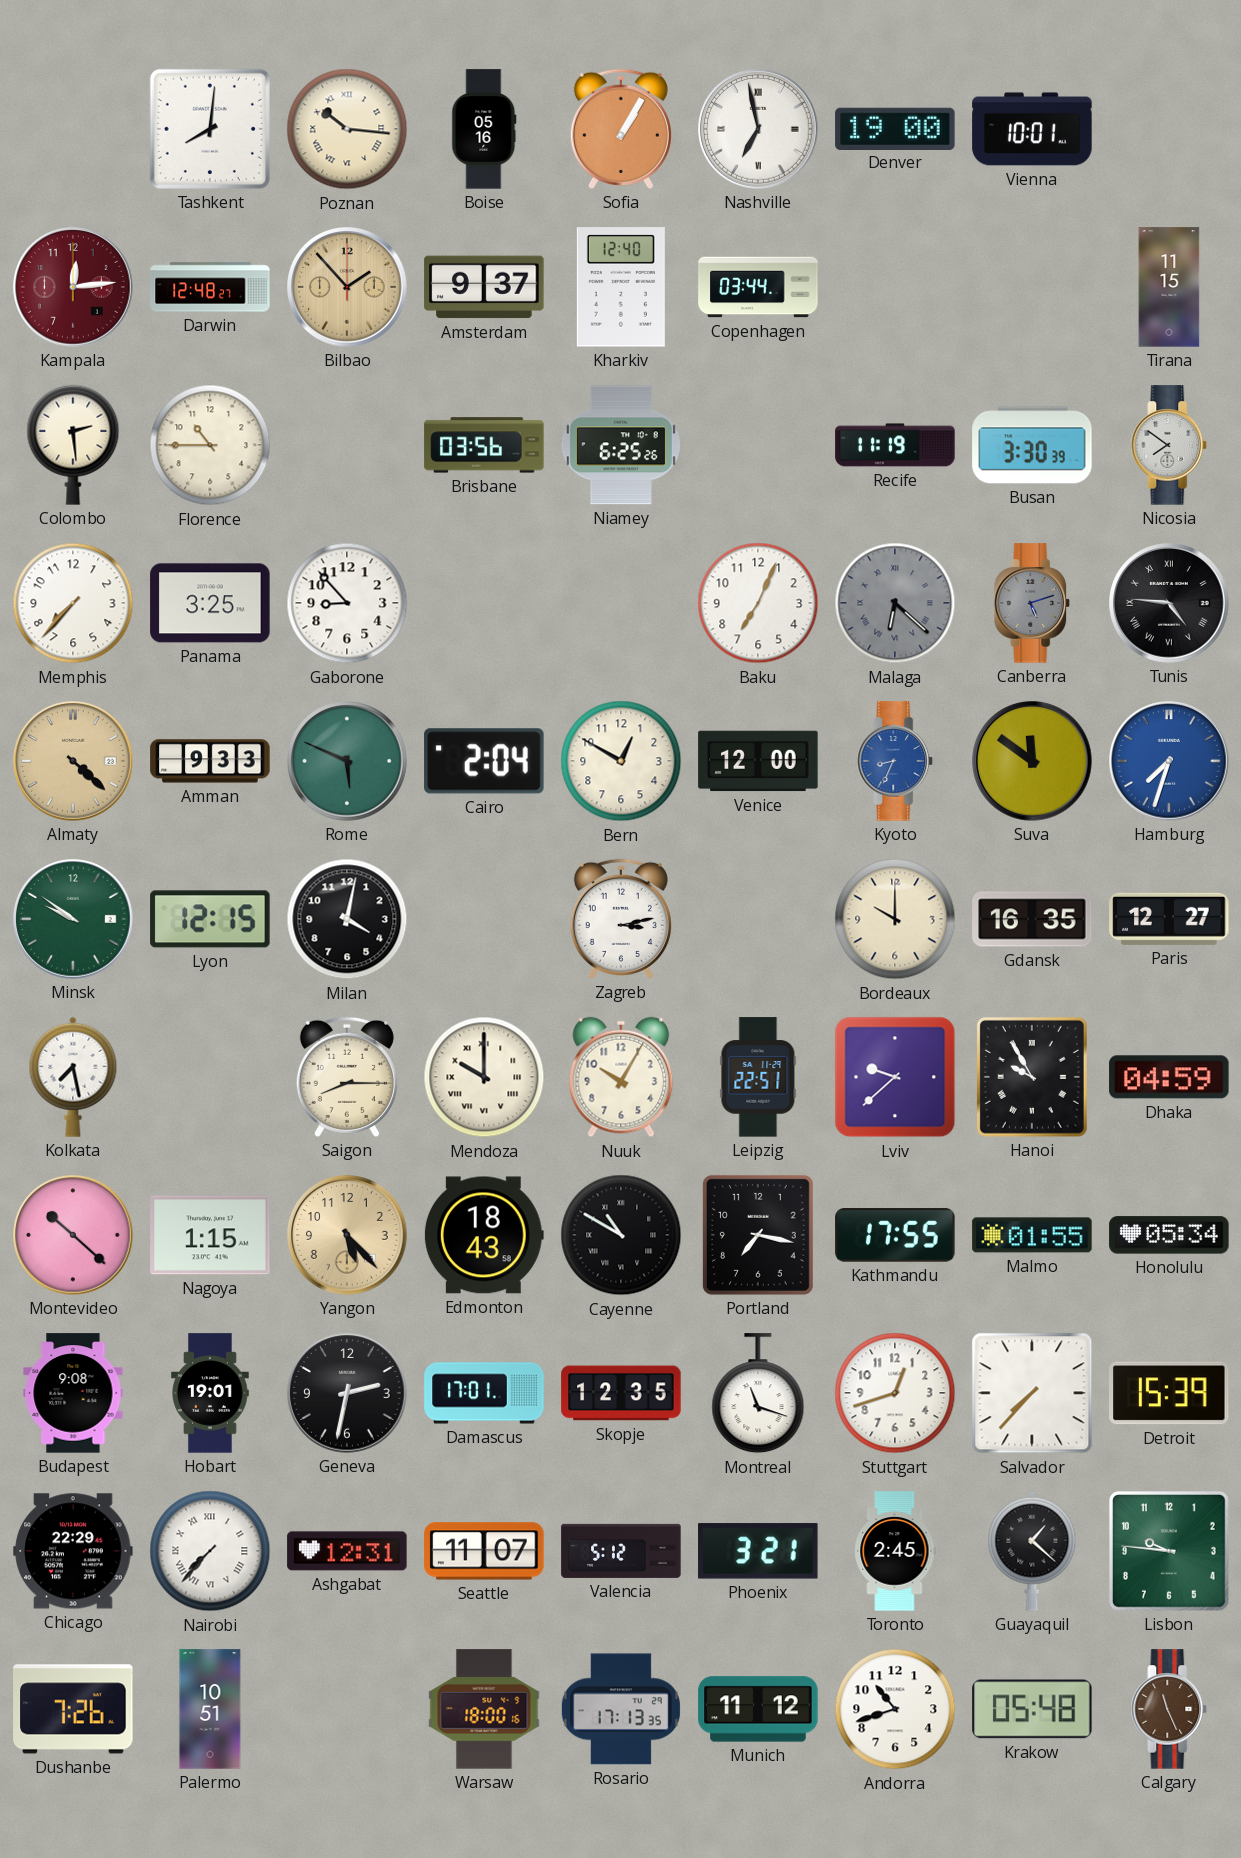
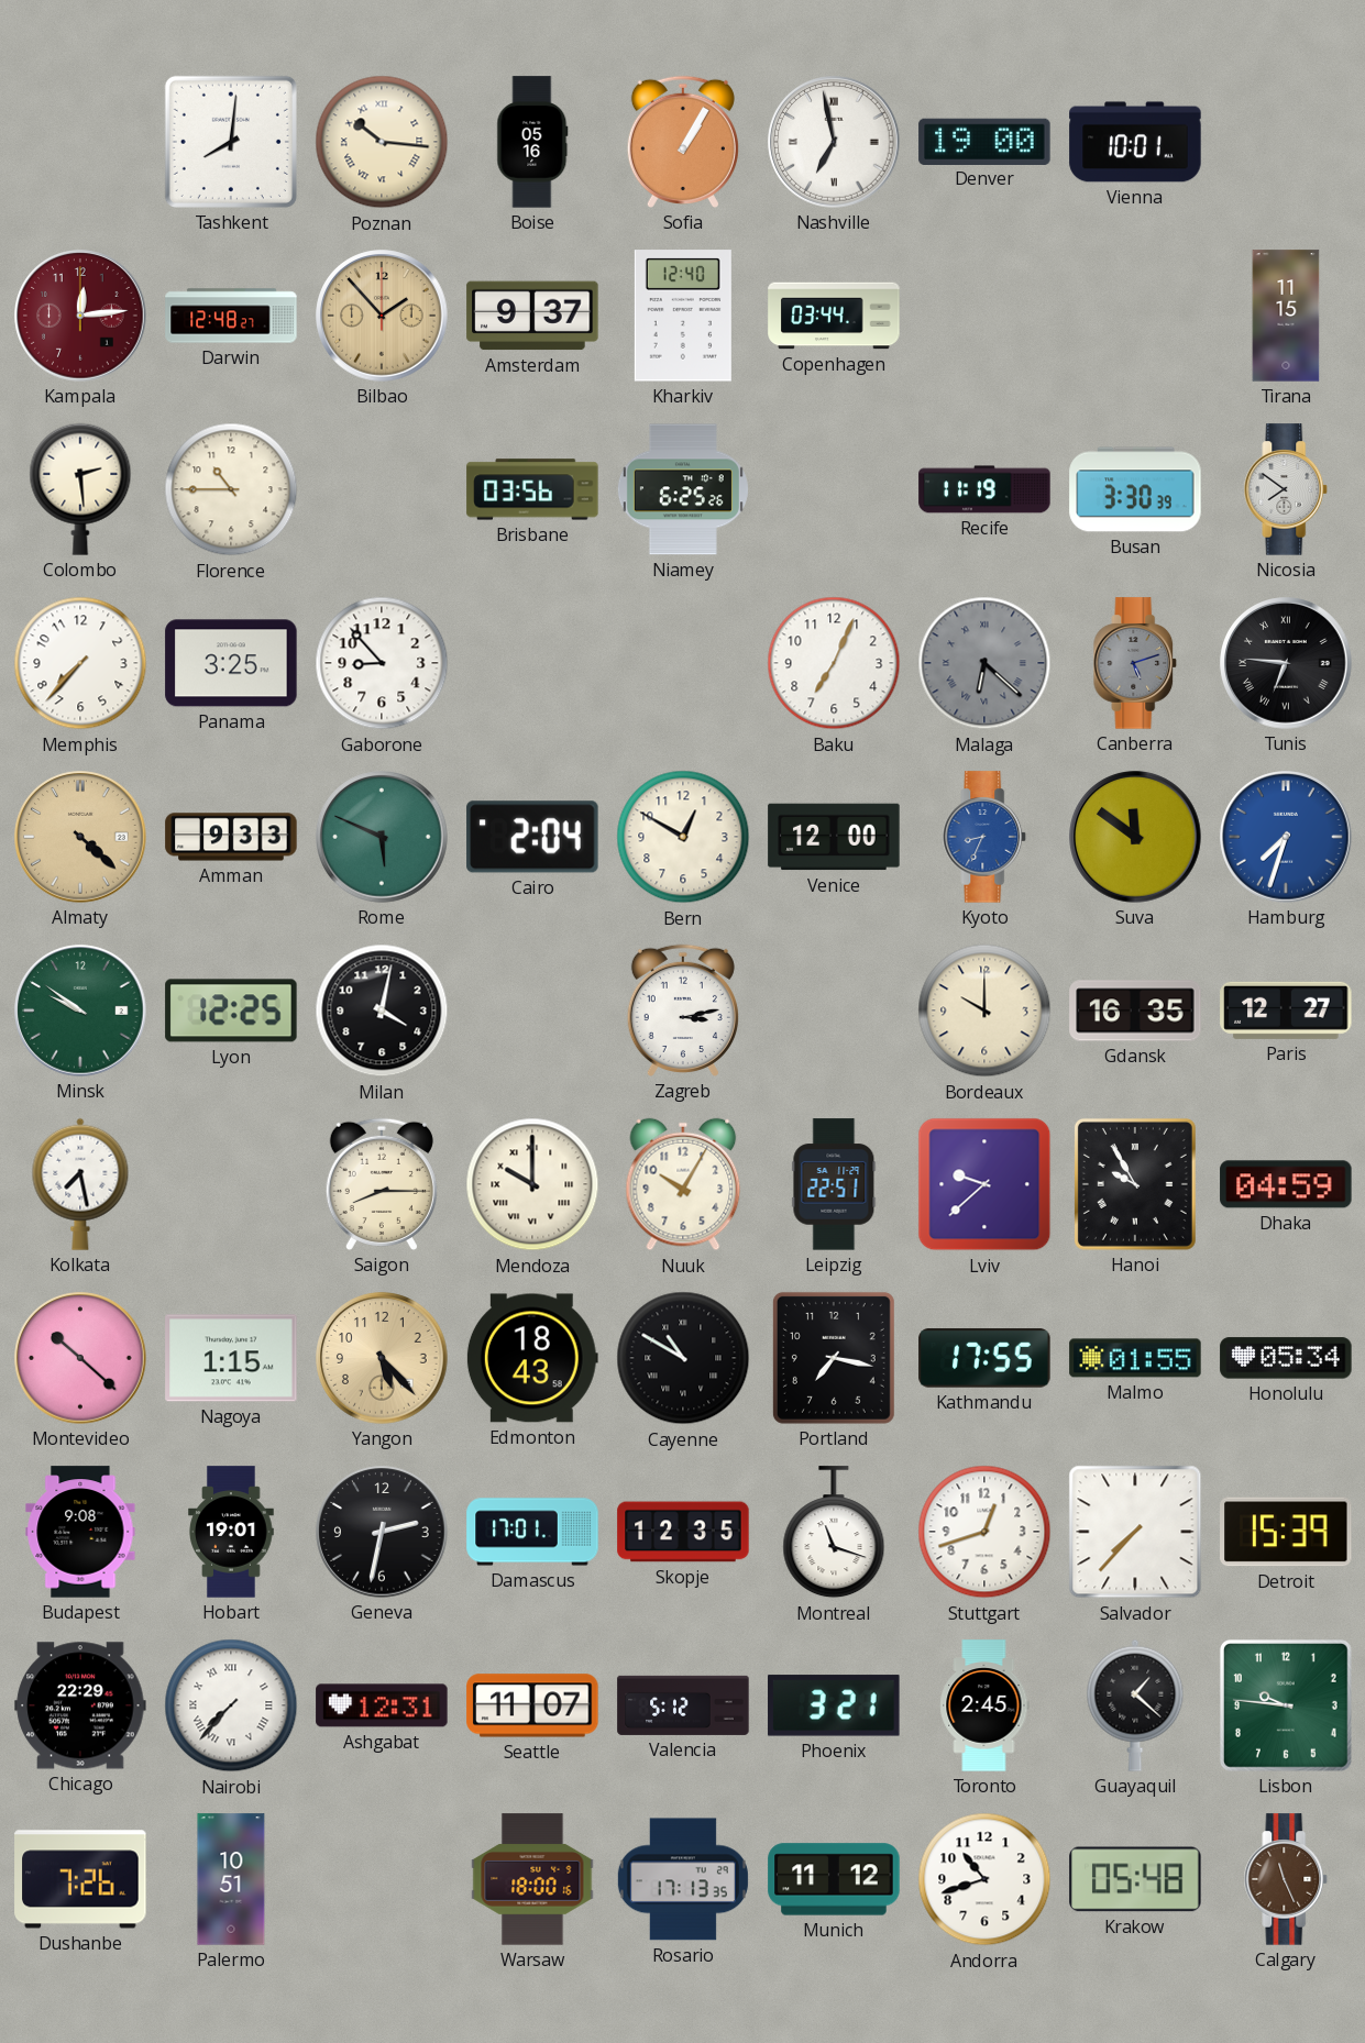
Tunis: 4:46 -> 6:46 (1286, 663)
Lyon: 12:15 -> 12:25 (231, 1011)
